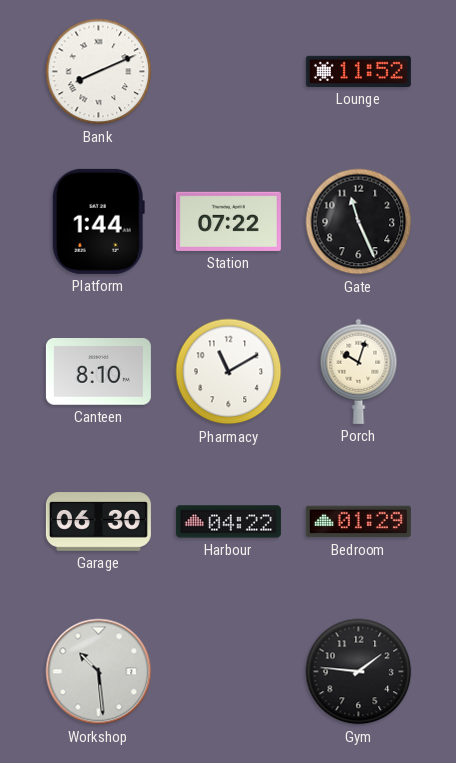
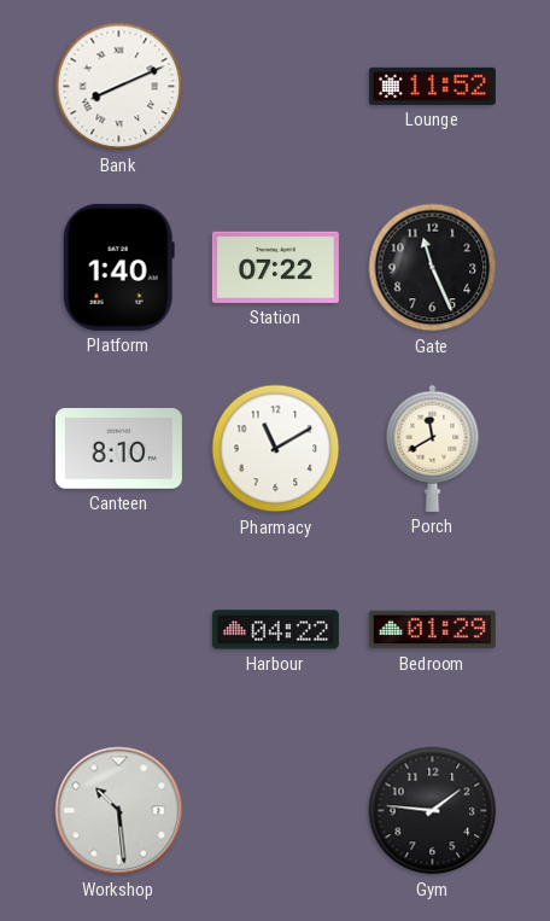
Platform: 1:44 -> 1:40 (118, 267)
Porch: 10:03 -> 11:40 (433, 448)
Garage: 06:30 -> none (98, 522)
